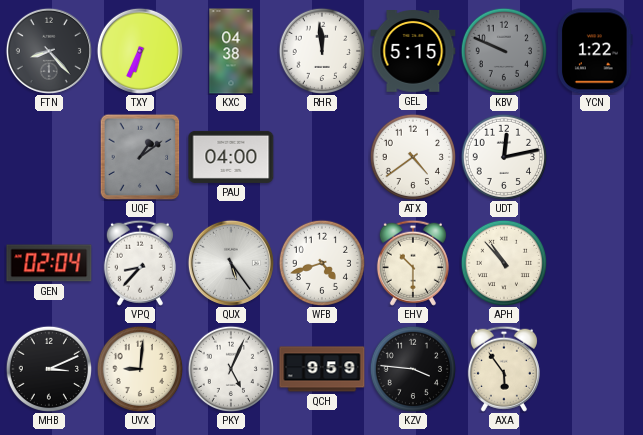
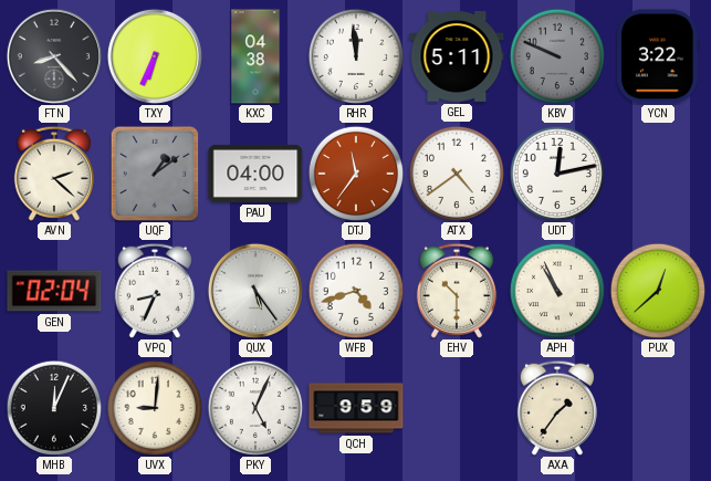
GEL: 5:15 -> 5:11 (457, 57)
YCN: 1:22 -> 3:22 (659, 56)
AVN: none -> 2:22 (54, 174)
DTJ: none -> 11:36 (355, 172)
VPQ: 8:37 -> 8:34 (155, 291)
APH: 10:53 -> 10:56 (556, 290)
PUX: none -> 12:38 (657, 290)
MHB: 3:11 -> 12:04 (53, 407)
KZV: 3:46 -> none (412, 368)
AXA: 5:54 -> 1:36 (557, 408)
